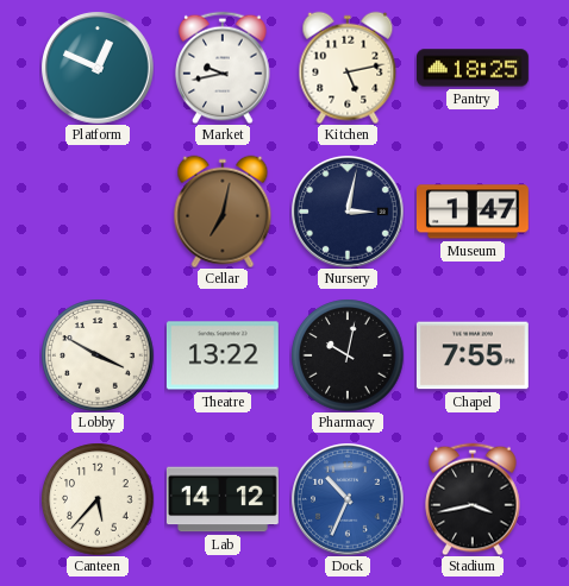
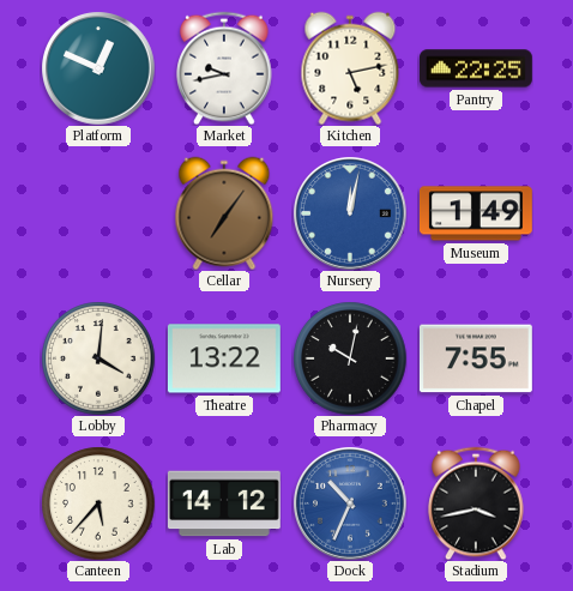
Pantry: 18:25 -> 22:25 (477, 68)
Cellar: 7:02 -> 7:06 (224, 213)
Nursery: 3:02 -> 12:02 (350, 213)
Nursery dial: navy -> blue (350, 213)
Museum: 1:47 -> 1:49 (476, 213)
Lobby: 3:50 -> 4:01 (98, 358)
